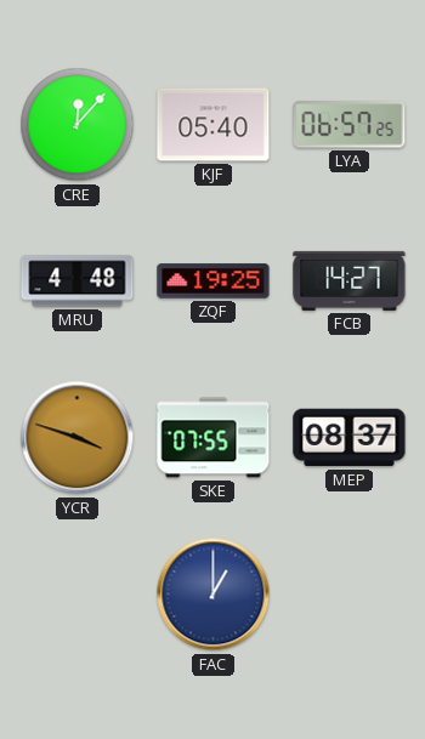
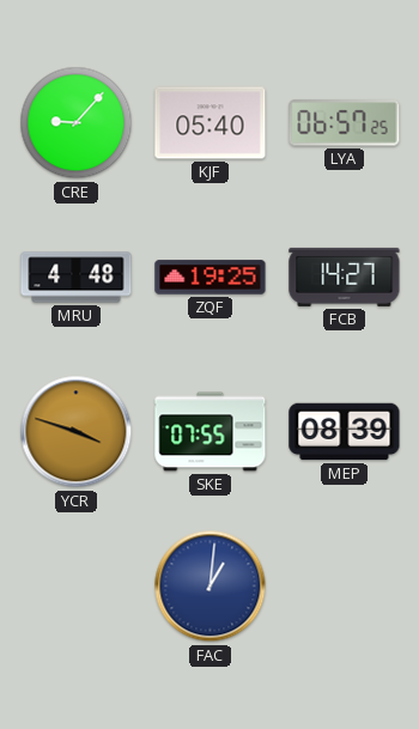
CRE: 12:07 -> 9:07 (77, 123)
MEP: 08:37 -> 08:39 (345, 432)
FAC: 1:00 -> 1:01 (211, 587)
